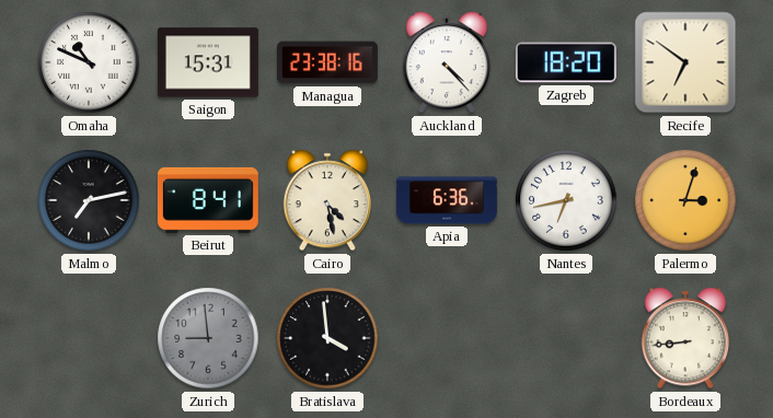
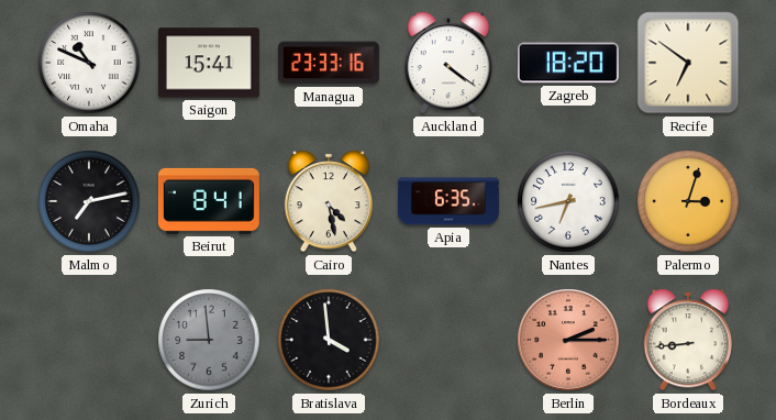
Saigon: 15:31 -> 15:41 (209, 63)
Managua: 23:38 -> 23:33 (329, 63)
Auckland: 4:23 -> 4:21 (447, 63)
Apia: 6:36 -> 6:35 (448, 201)
Berlin: none -> 2:15 (568, 340)
